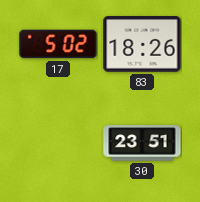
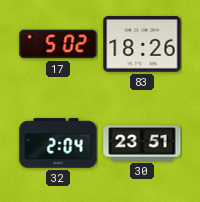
32: none -> 2:04 (58, 143)
